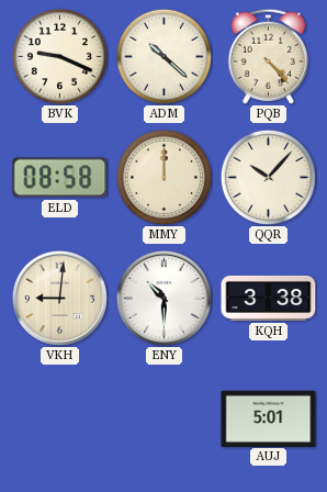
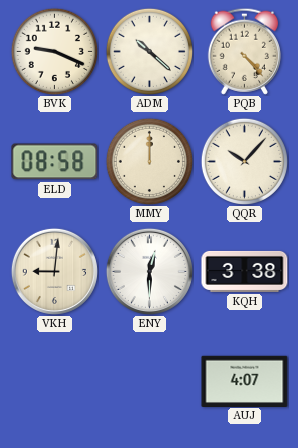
ENY: 10:30 -> 12:30 (149, 271)
AUJ: 5:01 -> 4:07 (245, 381)
